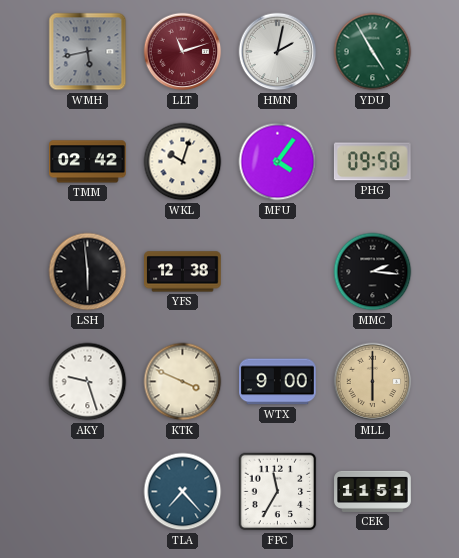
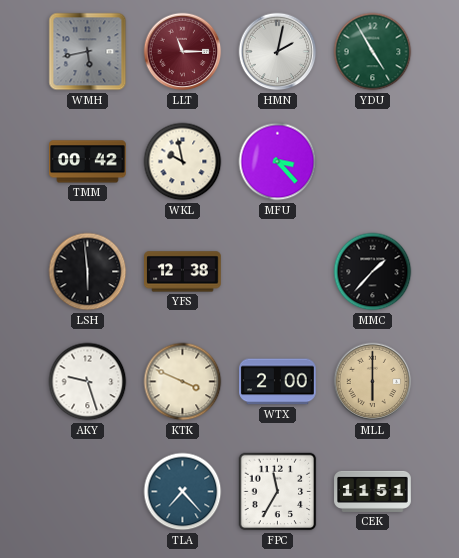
LLT: 11:12 -> 11:15 (183, 52)
TMM: 02:42 -> 00:42 (88, 162)
WKL: 10:03 -> 9:58 (183, 162)
MFU: 4:06 -> 3:23 (278, 162)
PHG: 09:58 -> none (372, 162)
MMC: 2:16 -> 1:37 (373, 272)
WTX: 9:00 -> 2:00 (278, 382)
